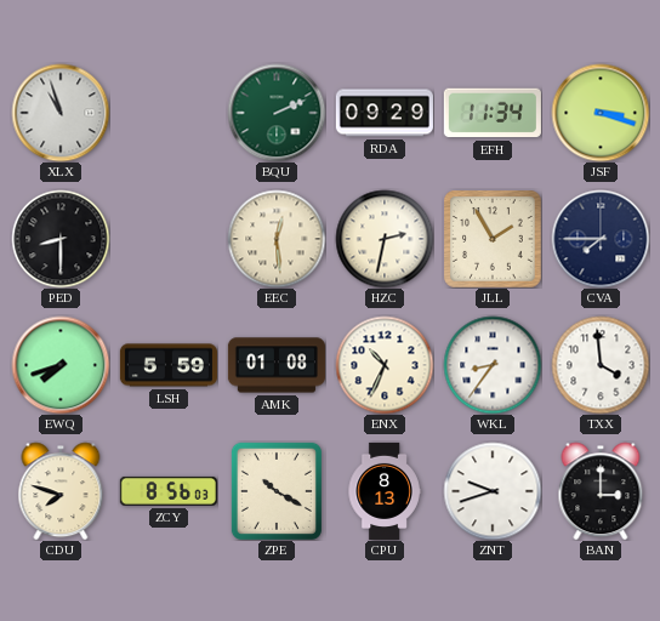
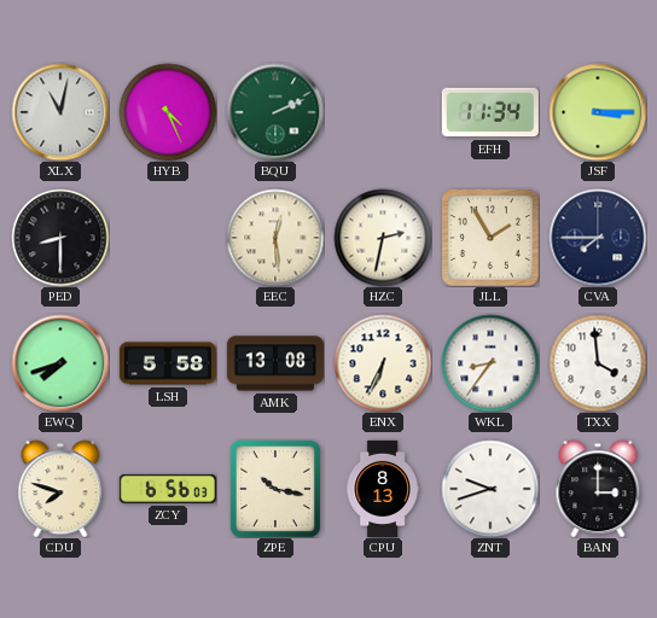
XLX: 10:57 -> 11:02 (60, 112)
HYB: none -> 4:26 (168, 112)
RDA: 09:29 -> none (385, 113)
JSF: 3:18 -> 3:15 (598, 112)
LSH: 5:59 -> 5:58 (168, 363)
AMK: 01:08 -> 13:08 (275, 363)
ENX: 10:34 -> 6:34 (383, 363)
ZCY: 8:56 -> 6:56 (168, 489)
ZPE: 10:20 -> 10:17 (275, 489)
